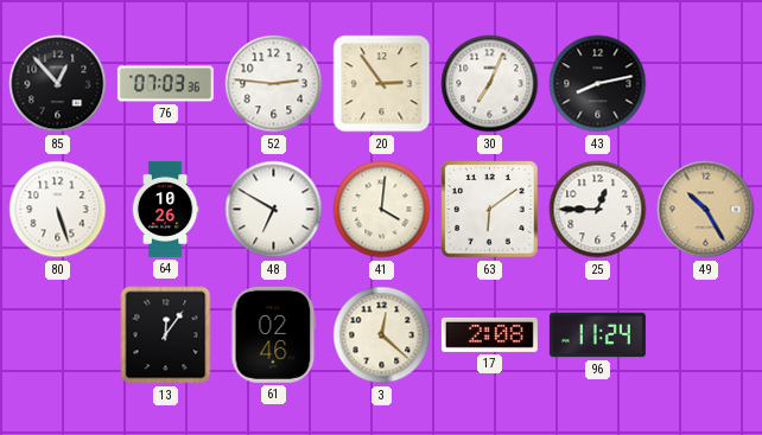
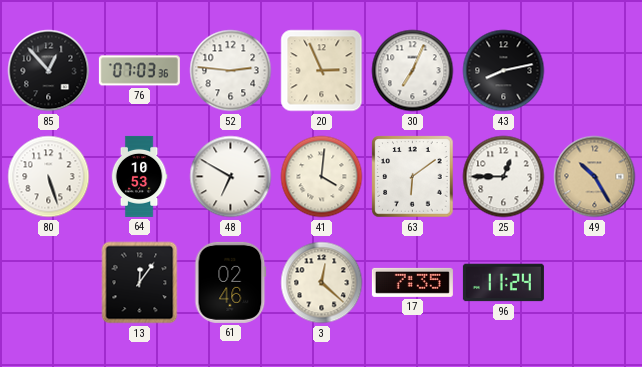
20: 2:54 -> 2:56 (322, 71)
64: 10:26 -> 10:53 (139, 176)
17: 2:08 -> 7:35 (412, 282)
